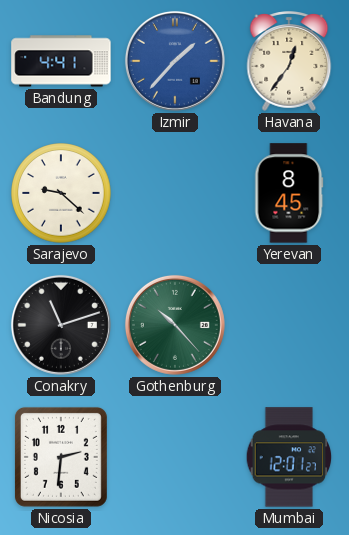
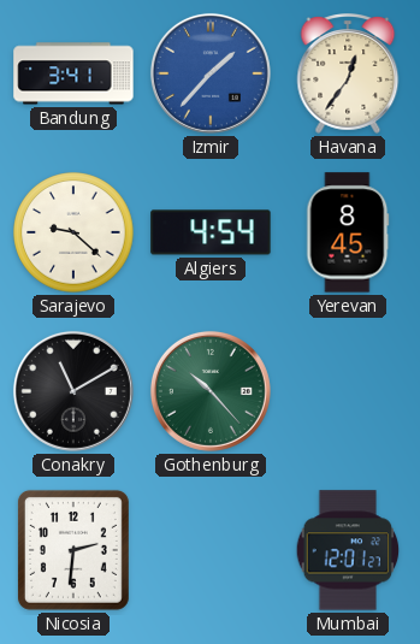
Bandung: 4:41 -> 3:41 (73, 73)
Algiers: none -> 4:54 (211, 232)
Conakry: 11:12 -> 11:10 (73, 391)
